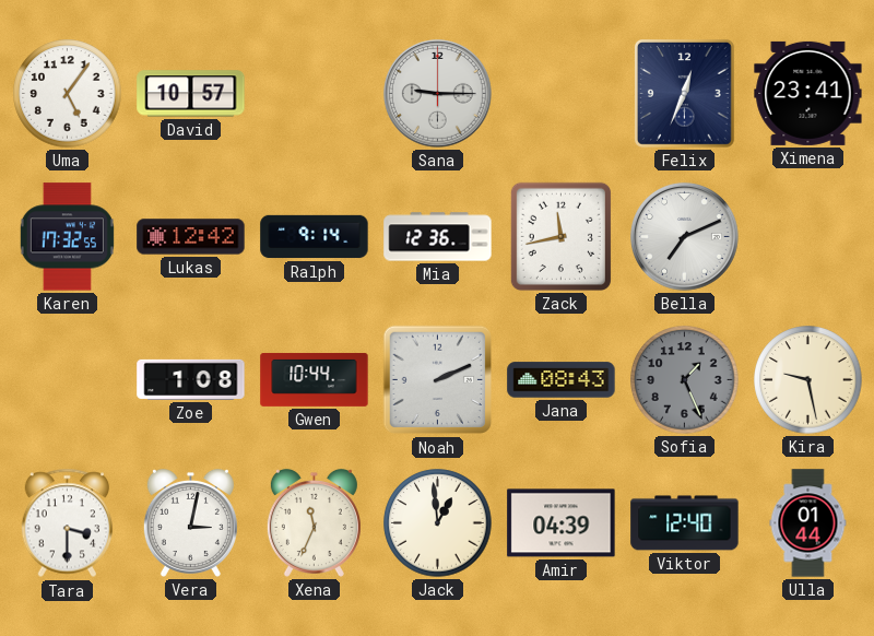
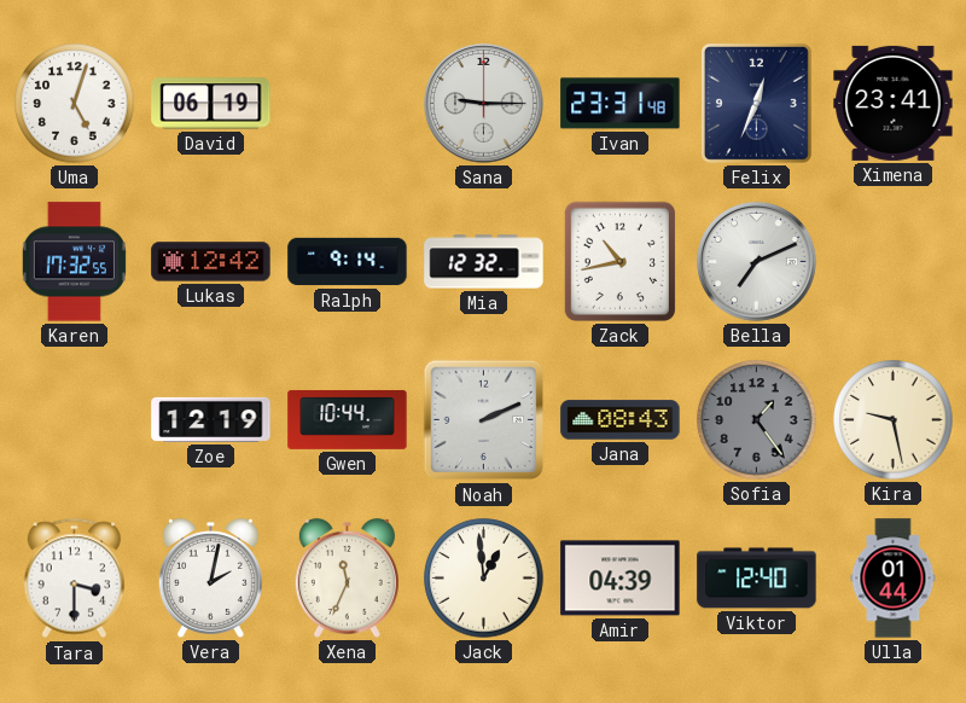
Uma: 5:06 -> 5:03 (75, 104)
David: 10:57 -> 06:19 (211, 104)
Ivan: none -> 23:31 (621, 104)
Mia: 12:36 -> 12:32 (484, 262)
Zack: 11:43 -> 10:43 (619, 261)
Zoe: 1:08 -> 12:19 (211, 419)
Sofia: 1:26 -> 1:24 (757, 420)
Vera: 3:02 -> 2:02 (210, 579)
